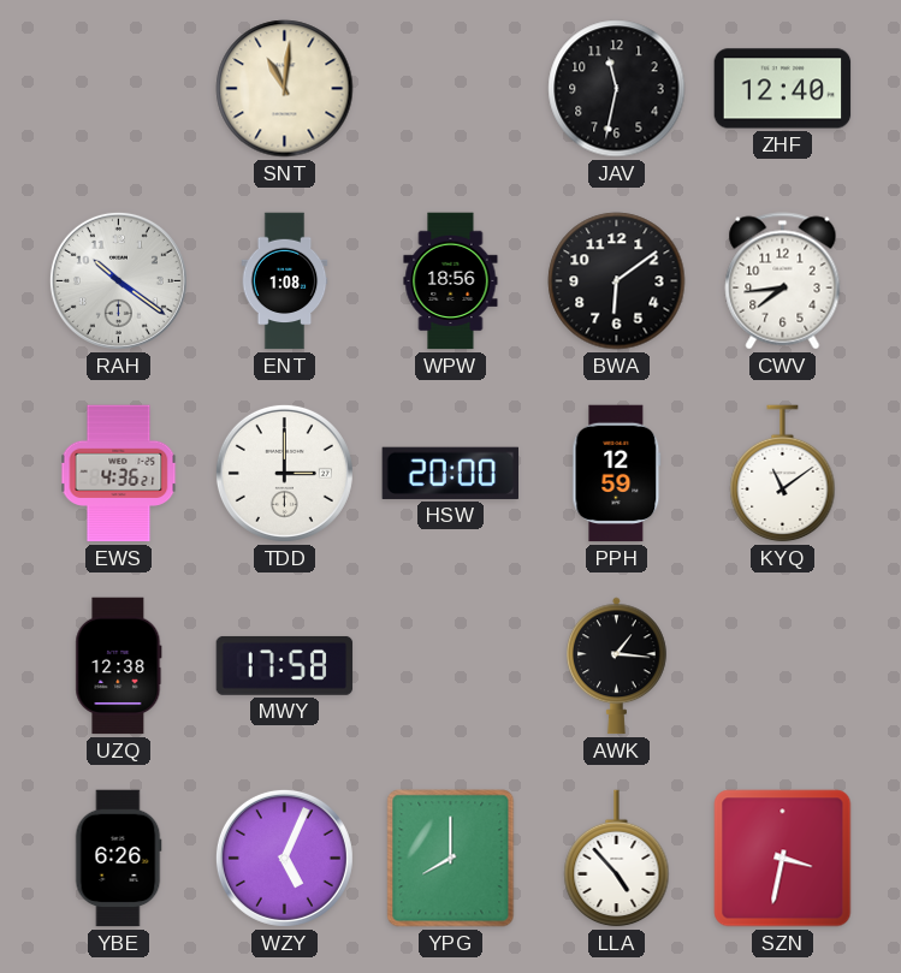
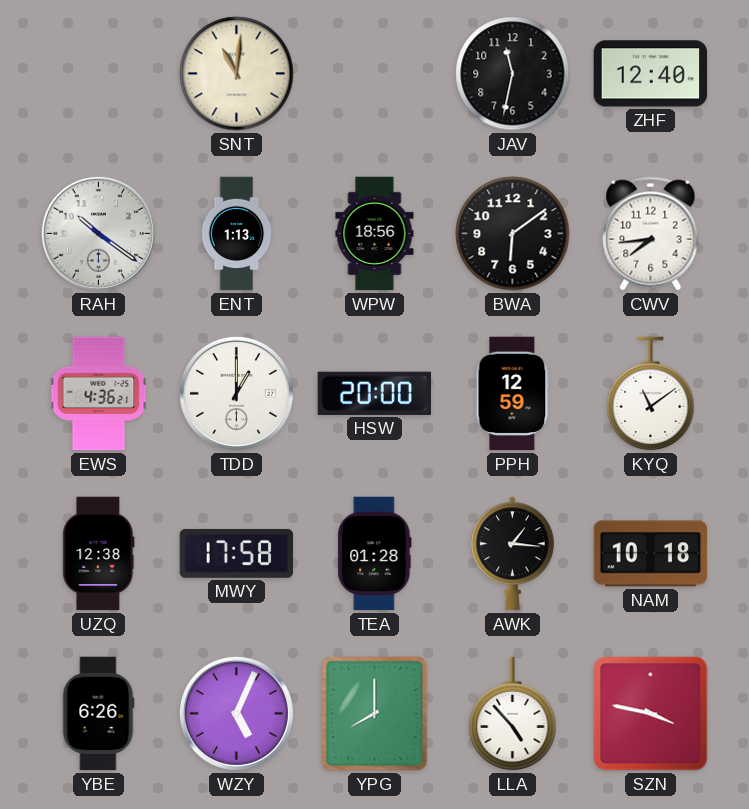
ENT: 1:08 -> 1:13 (237, 234)
TDD: 3:00 -> 1:00 (236, 393)
TEA: none -> 01:28 (375, 554)
NAM: none -> 10:18 (651, 554)
SZN: 3:32 -> 3:47 (651, 714)
